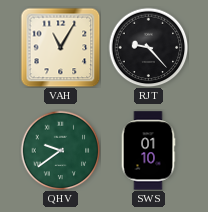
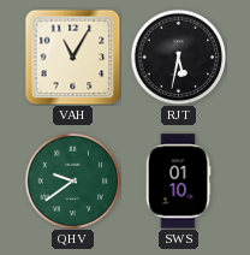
RJT: 9:23 -> 5:32 (178, 57)
